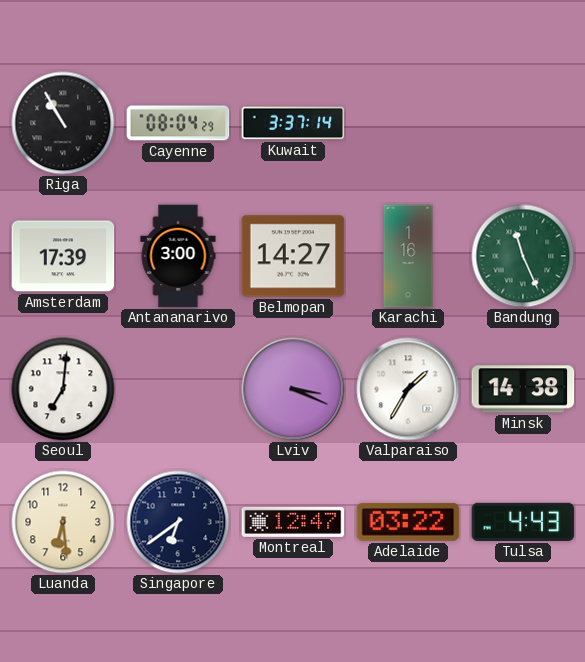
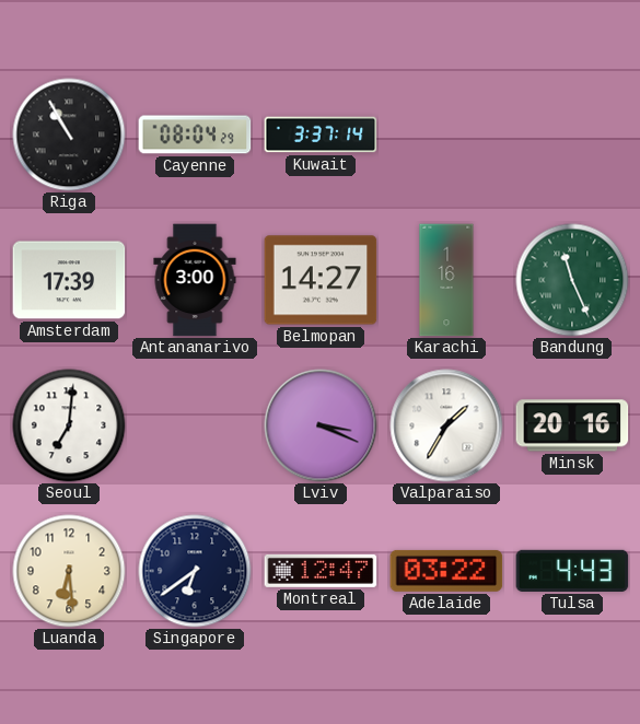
Minsk: 14:38 -> 20:16 (572, 425)
